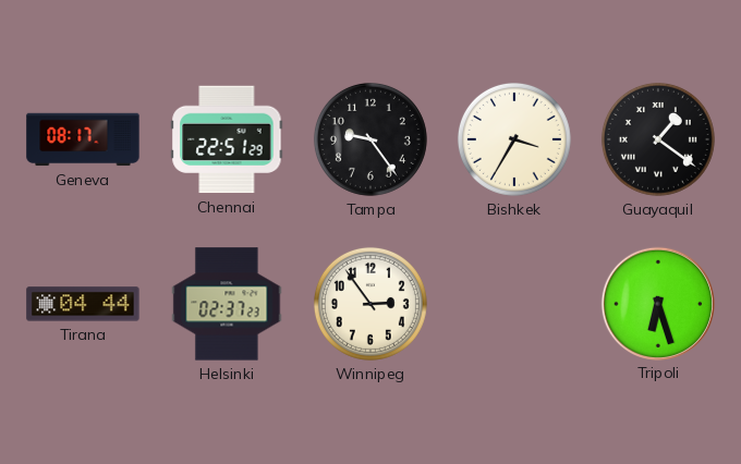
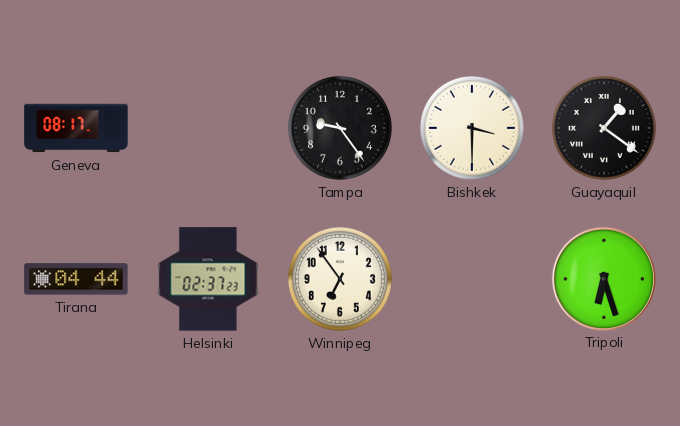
Chennai: 22:51 -> none (227, 139)
Bishkek: 3:35 -> 3:30 (472, 128)
Winnipeg: 2:54 -> 6:54 (340, 279)
